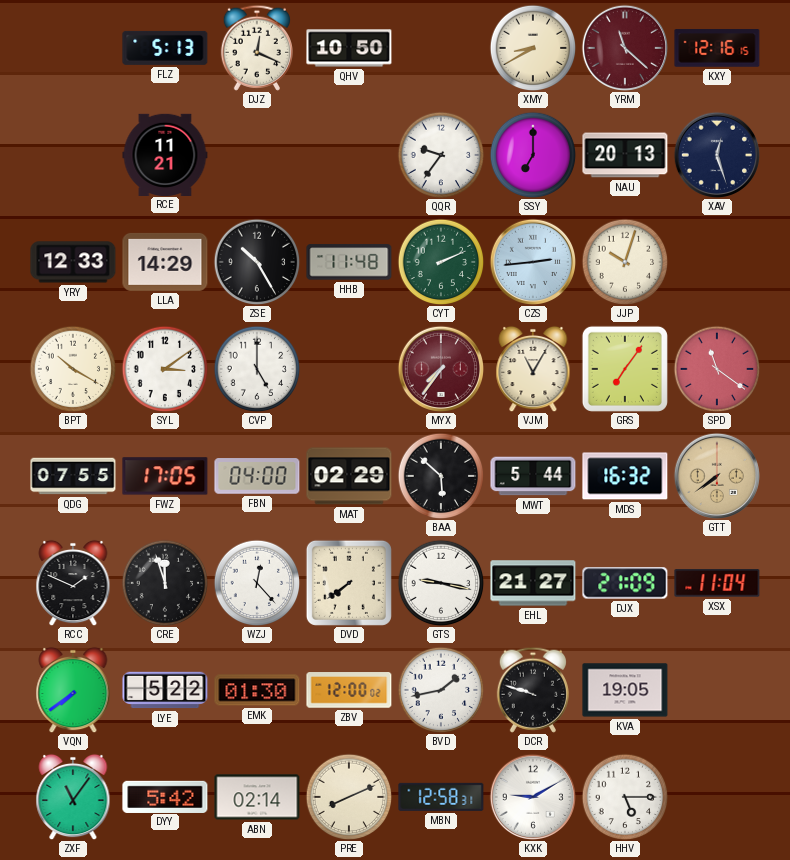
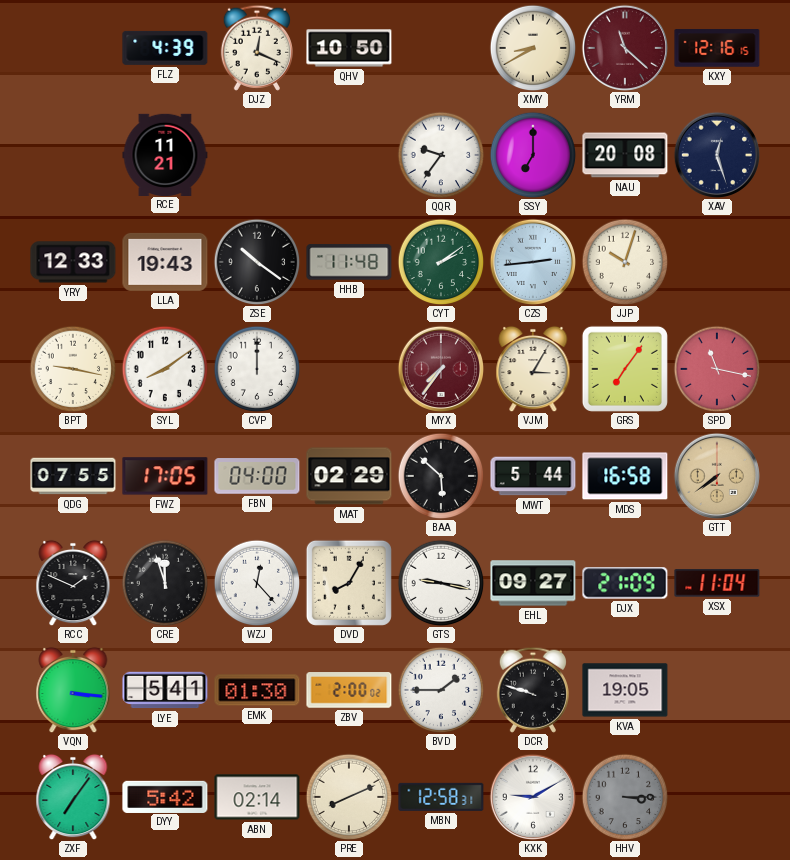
FLZ: 5:13 -> 4:39 (165, 48)
NAU: 20:13 -> 20:08 (625, 155)
LLA: 14:29 -> 19:43 (165, 262)
ZSE: 10:25 -> 10:21 (257, 262)
CYT: 2:11 -> 2:09 (441, 262)
BPT: 10:20 -> 9:17 (73, 369)
SYL: 3:09 -> 8:09 (165, 369)
CVP: 5:00 -> 12:00 (257, 369)
VJM: 11:05 -> 3:05 (533, 369)
SPD: 11:21 -> 11:17 (717, 369)
MDS: 16:32 -> 16:58 (625, 476)
DVD: 7:39 -> 8:05 (349, 583)
EHL: 21:27 -> 09:27 (533, 583)
VQN: 7:39 -> 3:16 (73, 690)
LYE: 5:22 -> 5:41 (165, 690)
ZBV: 12:00 -> 2:00 (349, 690)
BVD: 1:43 -> 1:45 (441, 690)
ZXF: 11:06 -> 7:06 (73, 797)
HHV: 5:15 -> 3:15 (625, 797)
HHV dial: white -> grey (625, 797)
